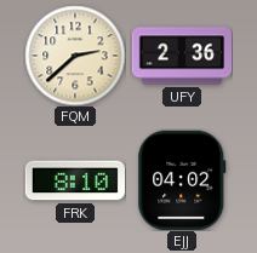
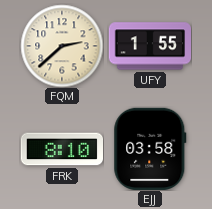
UFY: 2:36 -> 1:55 (149, 46)
EJJ: 04:02 -> 03:58 (150, 149)
